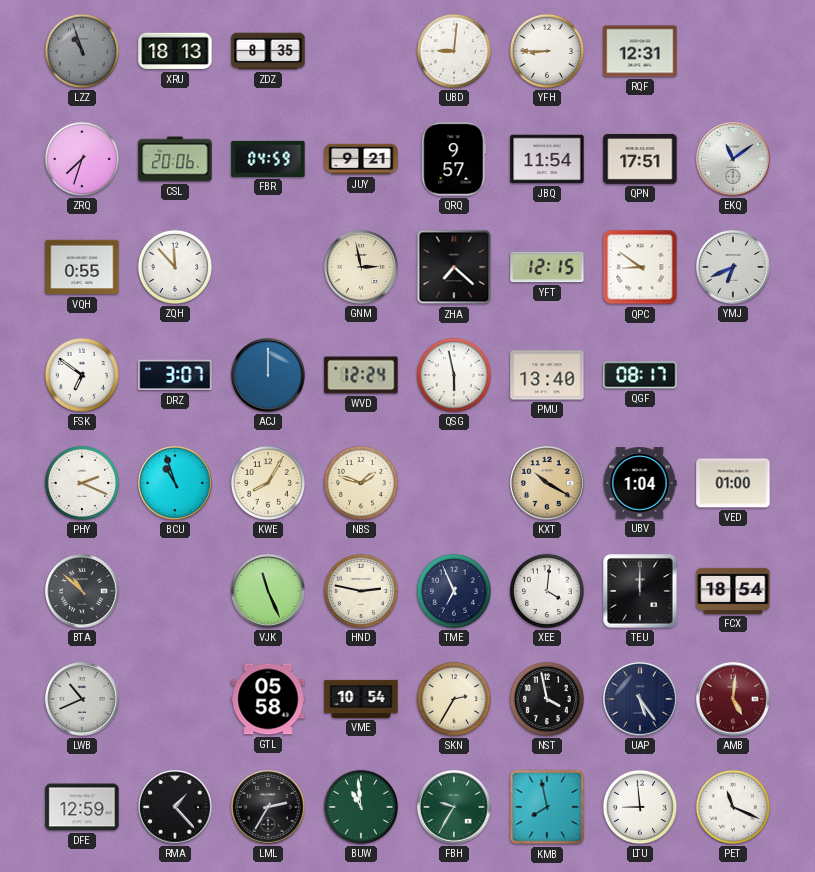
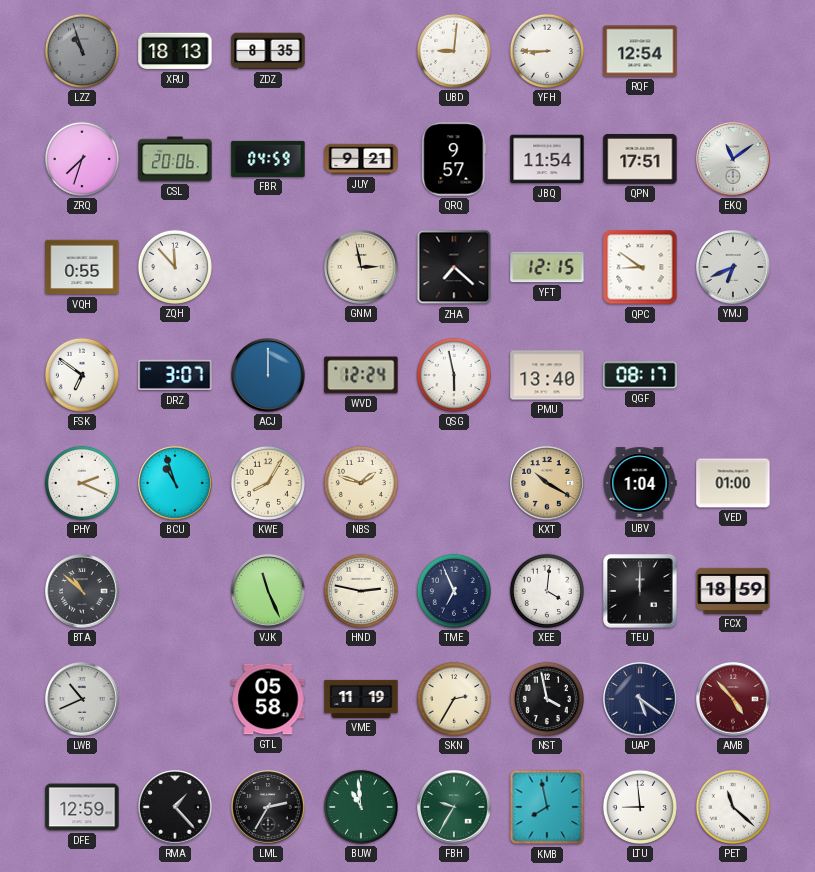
RQF: 12:31 -> 12:54 (640, 51)
FCX: 18:54 -> 18:59 (733, 591)
VME: 10:54 -> 11:19 (361, 699)
UAP: 5:24 -> 5:21 (640, 699)
AMB: 5:01 -> 4:53 (733, 699)
PET: 11:19 -> 11:22 (733, 807)
